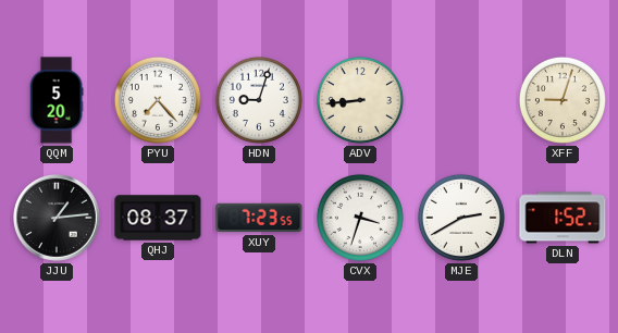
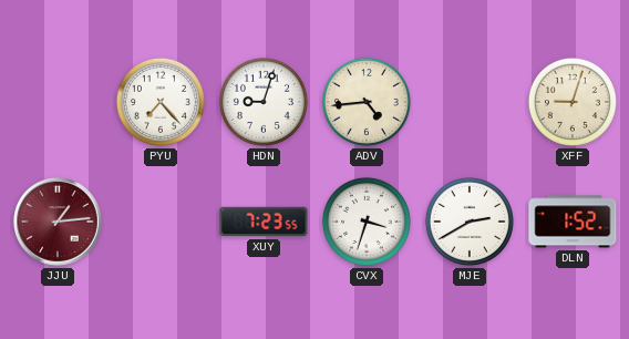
QQM: 5:20 -> none (57, 100)
ADV: 8:44 -> 4:44 (367, 102)
JJU dial: black -> burgundy (59, 223)
QHJ: 08:37 -> none (158, 218)
